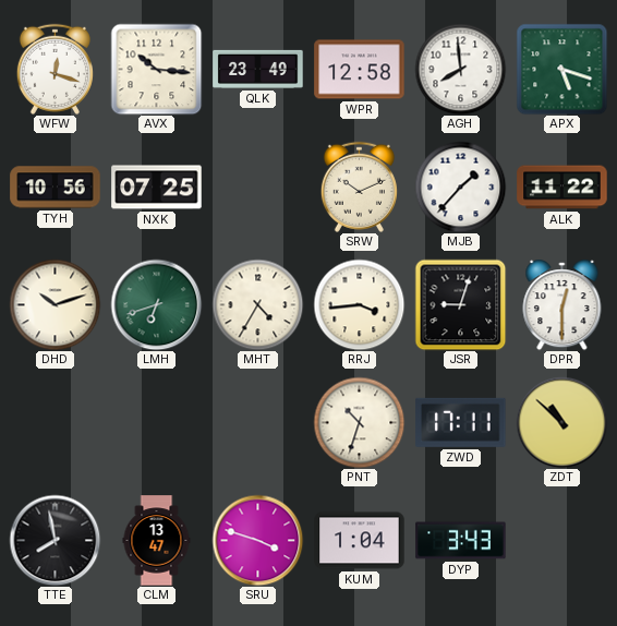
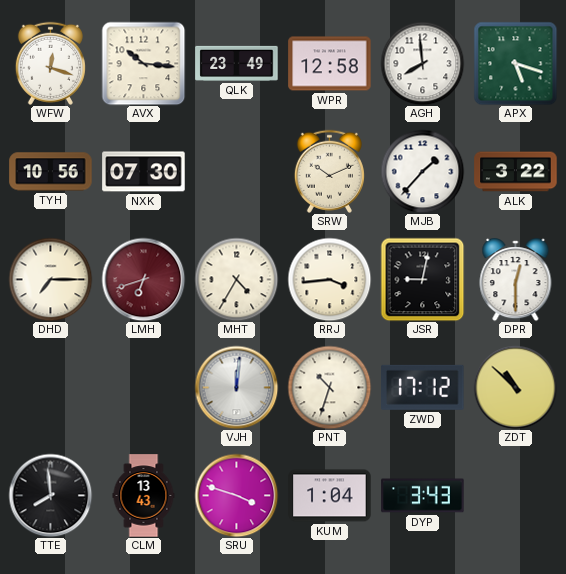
NXK: 07:25 -> 07:30 (144, 172)
ALK: 11:22 -> 3:22 (516, 172)
DHD: 10:12 -> 7:15 (50, 279)
LMH dial: green -> burgundy (143, 279)
JSR: 9:03 -> 9:02 (422, 279)
VJH: none -> 12:01 (236, 387)
ZWD: 17:11 -> 17:12 (423, 387)
TTE: 7:58 -> 7:59 (50, 495)
CLM: 13:47 -> 13:43 (144, 496)
